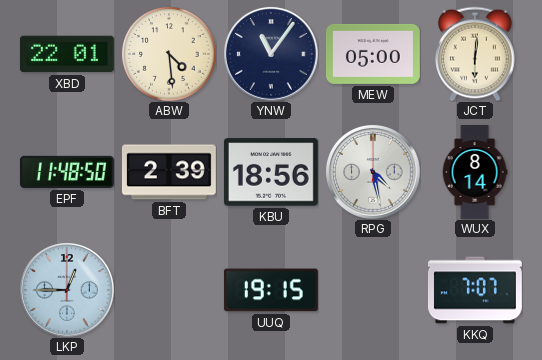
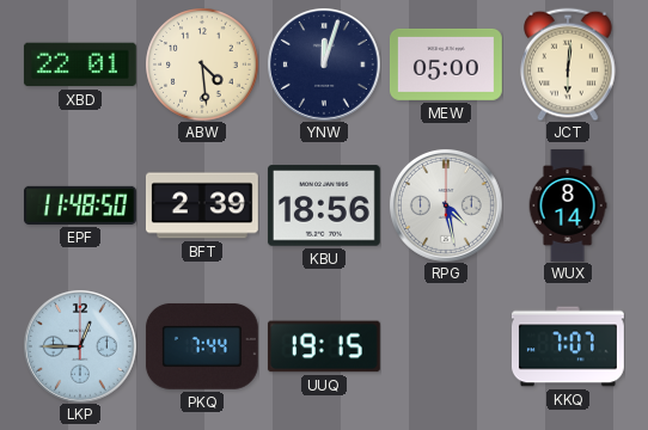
YNW: 11:06 -> 12:03 (324, 64)
PKQ: none -> 7:44 (202, 346)
